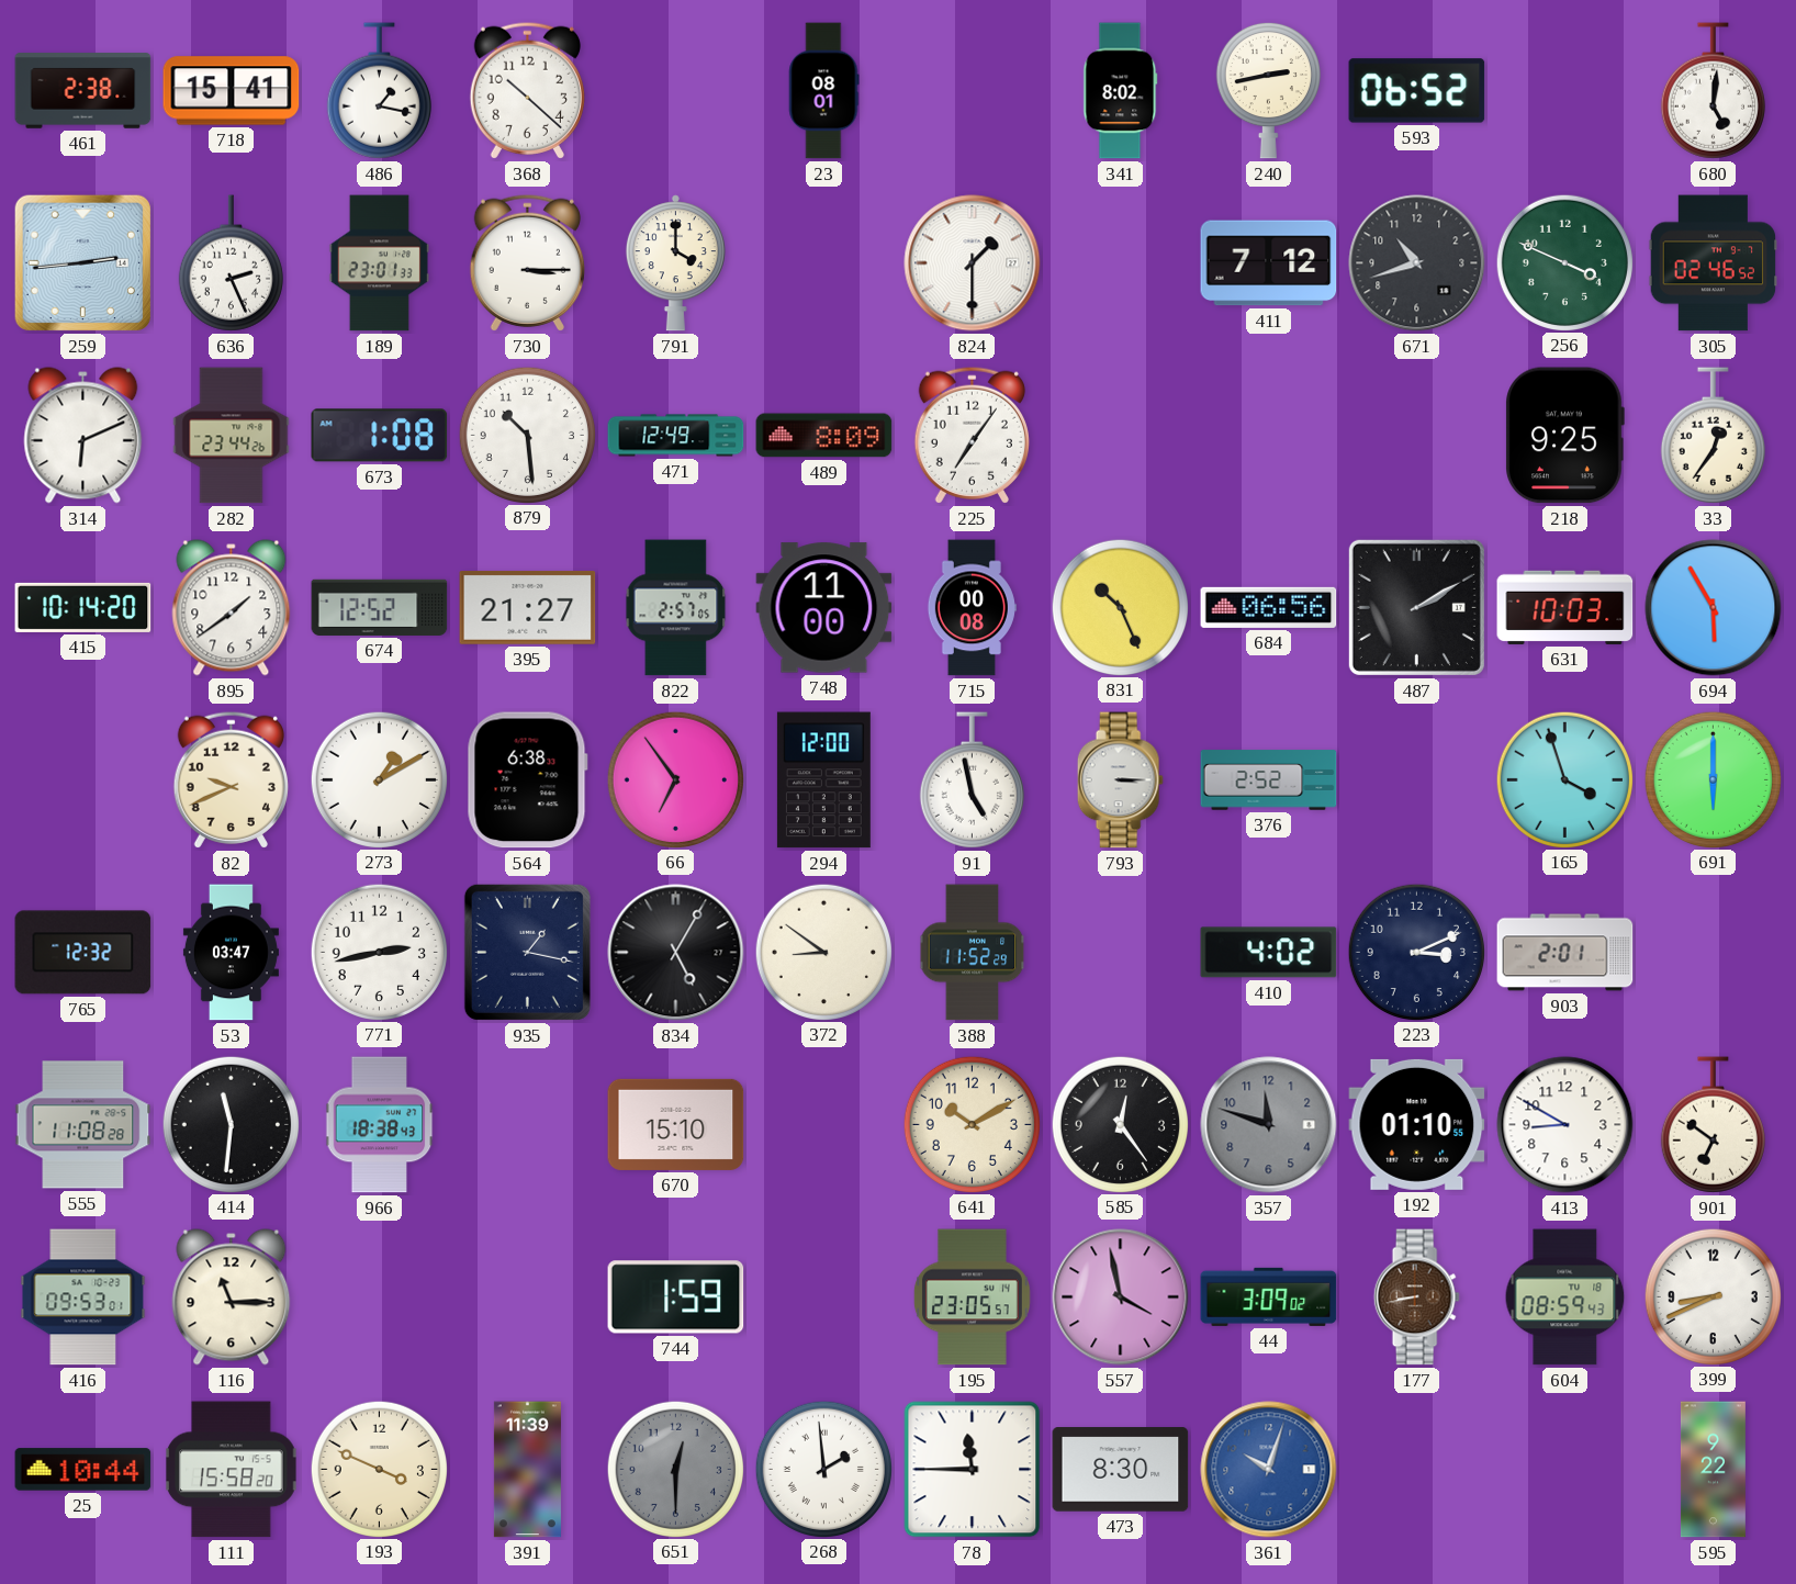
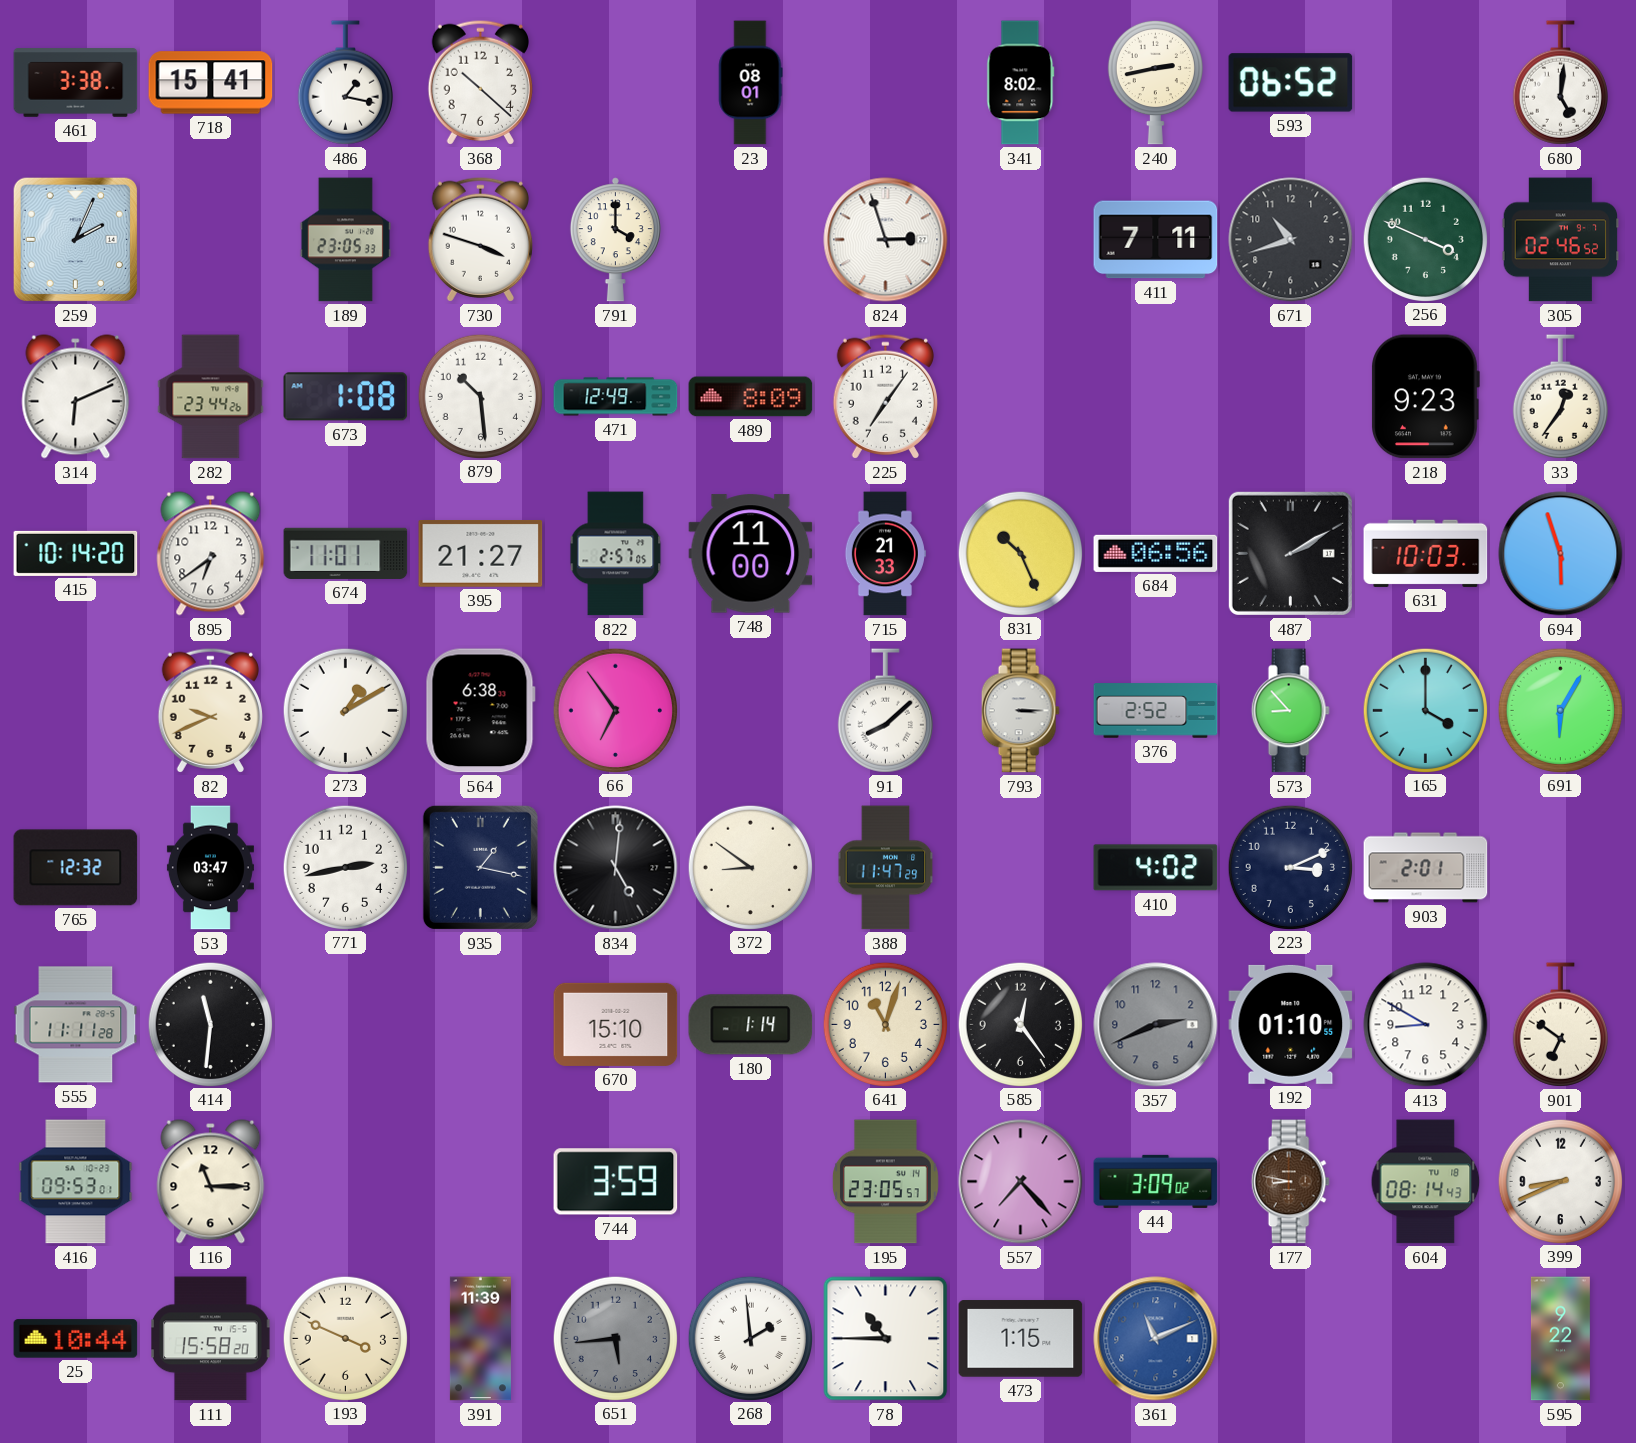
461: 2:38 -> 3:38 (76, 83)
259: 2:44 -> 2:04 (75, 239)
636: 2:26 -> none (231, 263)
189: 23:01 -> 23:05 (345, 240)
730: 3:15 -> 3:48 (480, 239)
824: 1:30 -> 2:57 (886, 240)
411: 7:12 -> 7:11 (1156, 240)
218: 9:25 -> 9:23 (1425, 397)
895: 1:39 -> 6:39 (211, 554)
674: 12:52 -> 11:01 (346, 553)
715: 00:08 -> 21:33 (885, 554)
694: 5:55 -> 5:57 (1561, 554)
294: 12:00 -> none (823, 780)
91: 4:58 -> 8:08 (885, 711)
573: none -> 8:53 (1290, 711)
165: 3:57 -> 4:00 (1425, 710)
691: 6:00 -> 6:05 (1560, 710)
834: 5:05 -> 5:01 (616, 868)
388: 11:52 -> 11:47 (886, 868)
555: 11:08 -> 11:11 (76, 1025)
966: 18:38 -> none (380, 1125)
180: none -> 1:14 (751, 1025)
641: 10:10 -> 11:03 (885, 1024)
357: 11:48 -> 2:41 (1156, 1025)
744: 1:59 -> 3:59 (616, 1182)
557: 3:58 -> 7:23 (1021, 1182)
177: 8:43 -> 8:47 (1290, 1182)
604: 08:59 -> 08:14 (1426, 1182)
651: 12:30 -> 5:44 (615, 1338)
78: 11:45 -> 10:45 (886, 1339)
473: 8:30 -> 1:15 (1021, 1339)
361: 10:03 -> 11:11 (1156, 1339)
